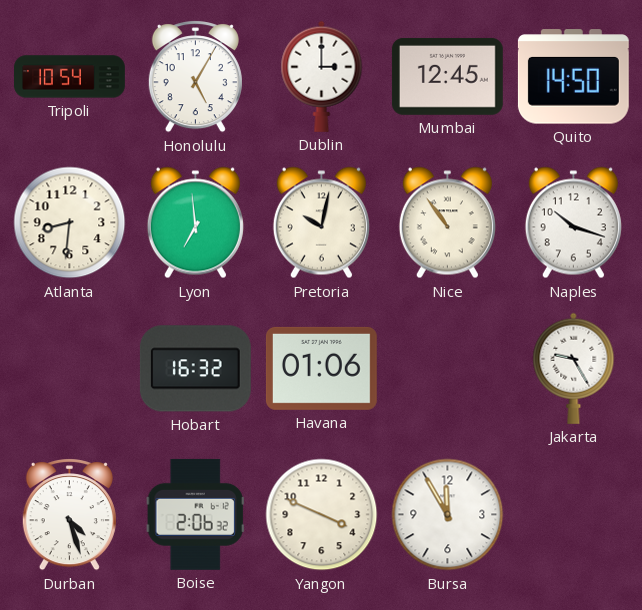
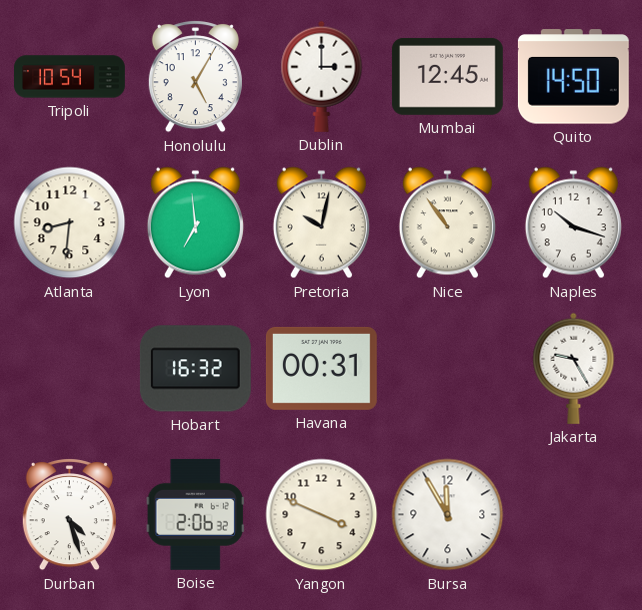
Havana: 01:06 -> 00:31 (321, 368)
